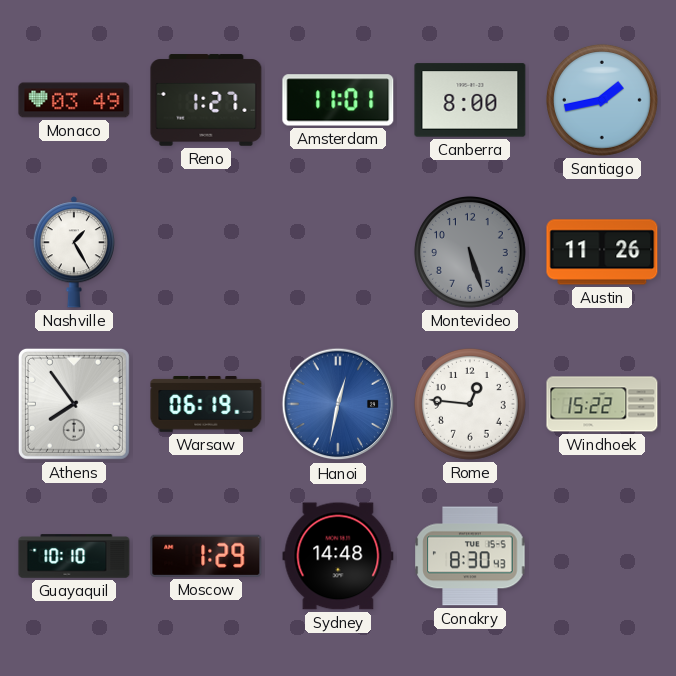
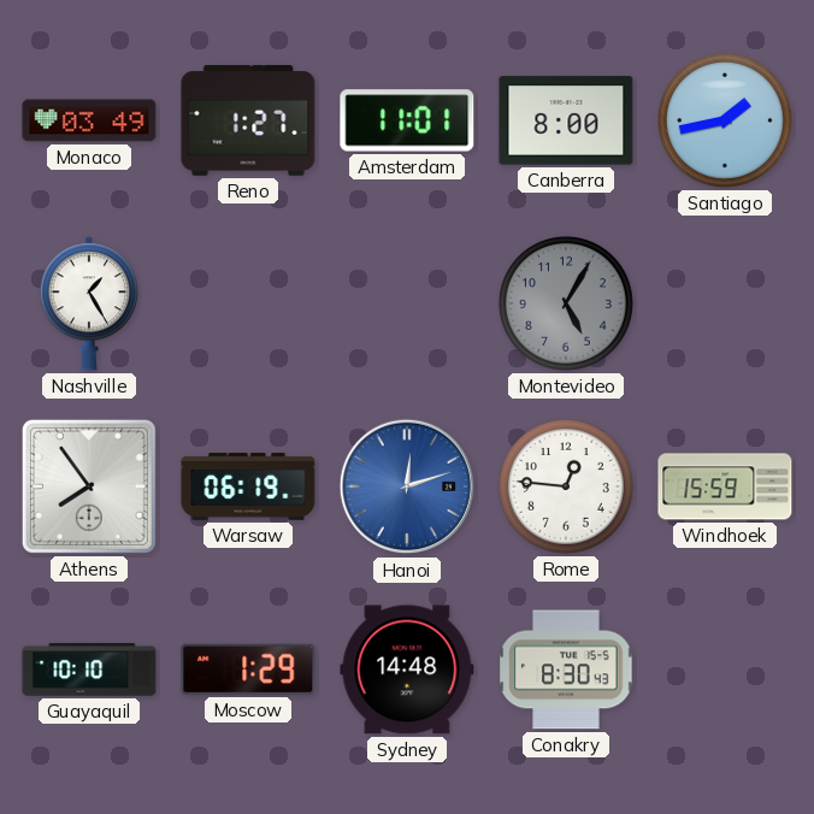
Montevideo: 5:27 -> 5:05 (566, 303)
Austin: 11:26 -> none (602, 252)
Hanoi: 12:32 -> 12:12 (407, 486)
Windhoek: 15:22 -> 15:59 (725, 486)
